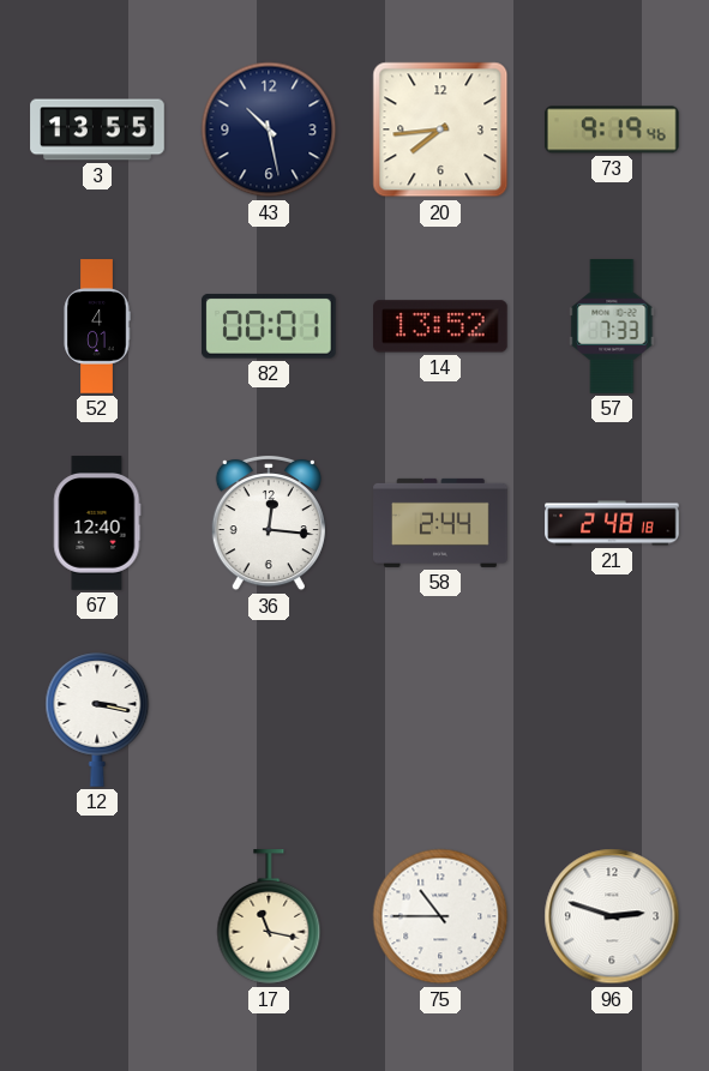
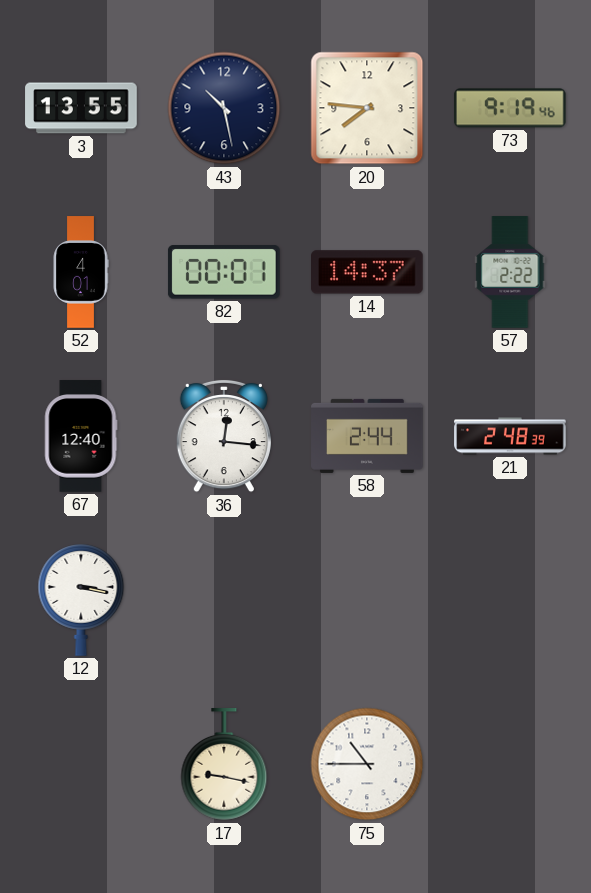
20: 7:44 -> 7:46 (367, 108)
14: 13:52 -> 14:37 (368, 272)
57: 7:33 -> 2:22 (510, 272)
21: 2:48:18 -> 2:48:39 (510, 436)
17: 11:17 -> 9:17 (224, 765)
96: 2:48 -> none (612, 916)
